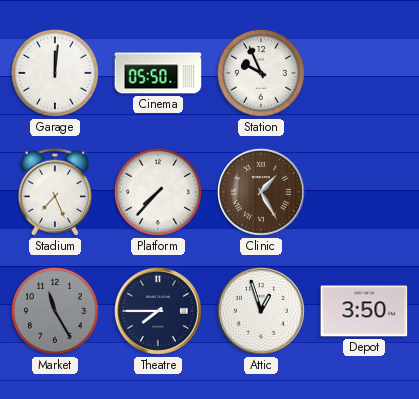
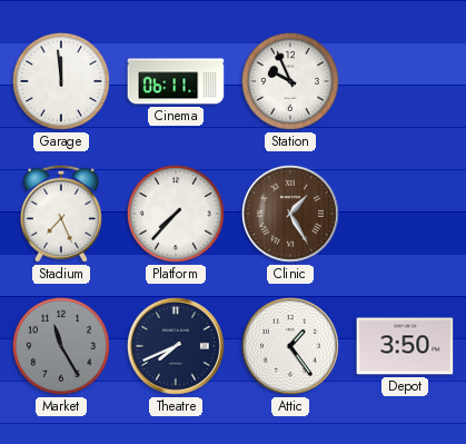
Garage: 12:01 -> 11:59 (61, 81)
Cinema: 05:50 -> 06:11 (176, 81)
Theatre: 7:45 -> 7:41 (176, 346)
Attic: 12:57 -> 1:24 (290, 346)
